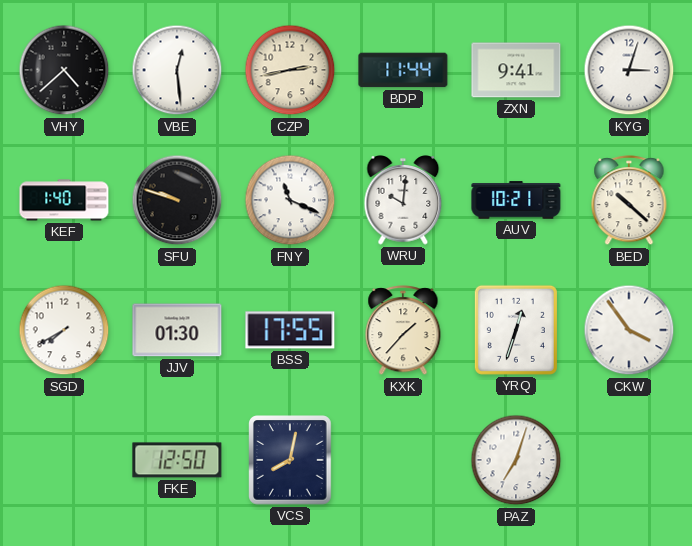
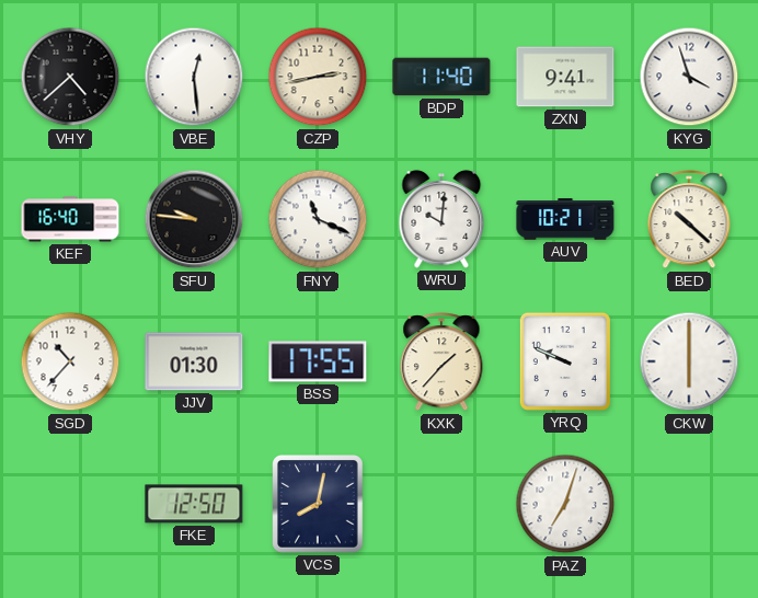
BDP: 11:44 -> 11:40 (441, 77)
KYG: 3:03 -> 3:57 (689, 77)
KEF: 1:40 -> 16:40 (70, 219)
SFU: 9:48 -> 9:46 (194, 219)
SGD: 7:40 -> 10:37 (70, 361)
YRQ: 12:33 -> 9:49 (565, 361)
CKW: 3:54 -> 6:00 (689, 361)
